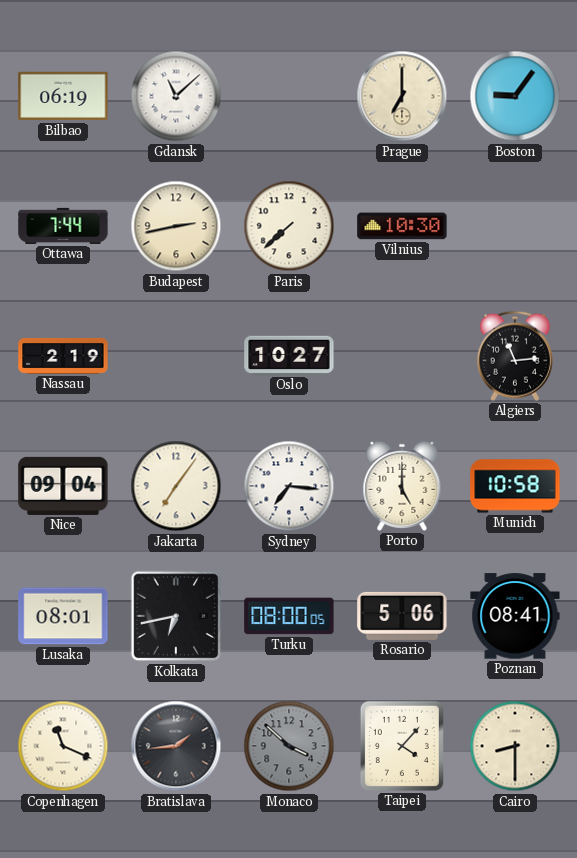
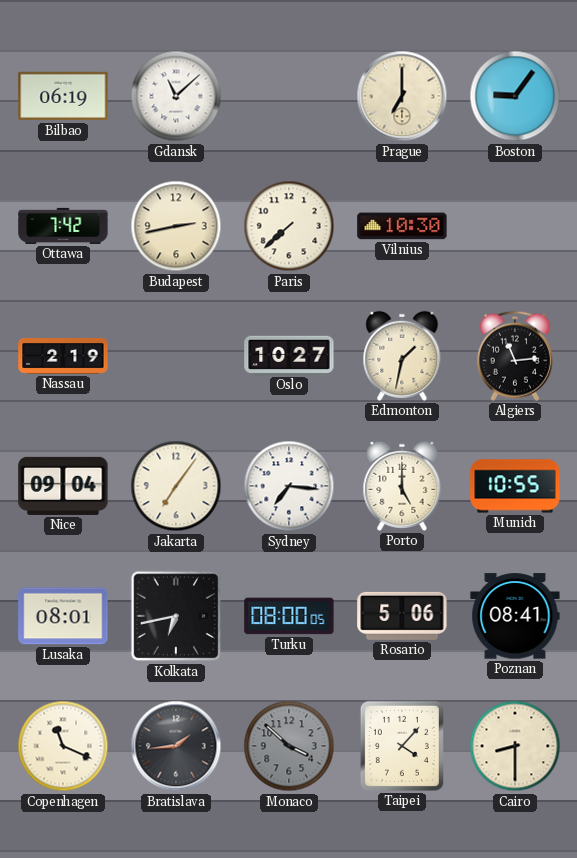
Ottawa: 7:44 -> 7:42 (63, 226)
Edmonton: none -> 1:32 (402, 356)
Munich: 10:58 -> 10:55 (515, 486)
